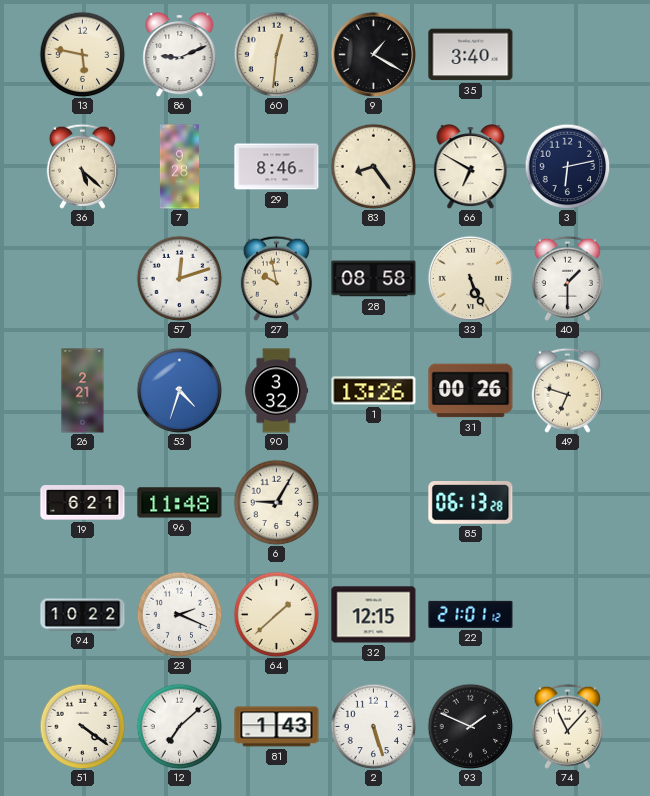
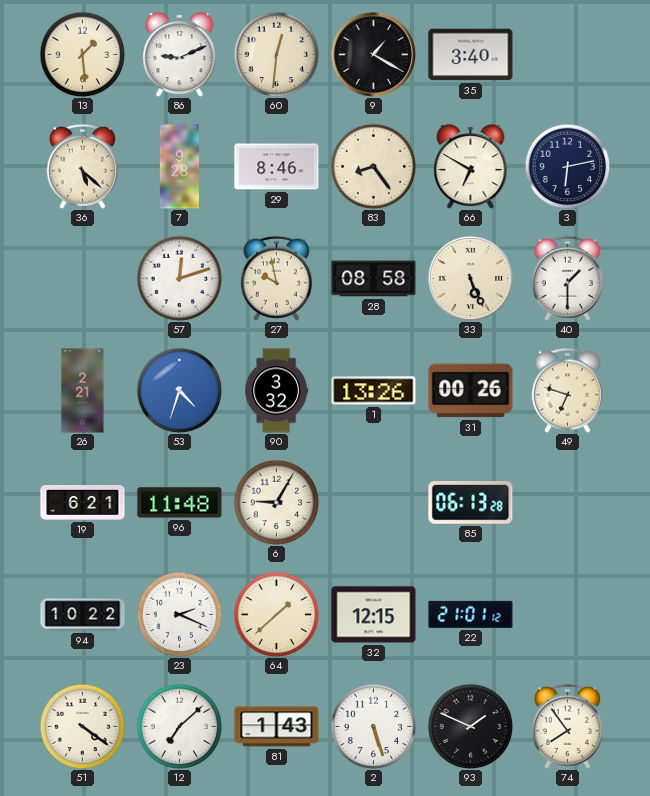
13: 5:47 -> 1:29 (82, 54)
74: 11:07 -> 7:54 (567, 726)
